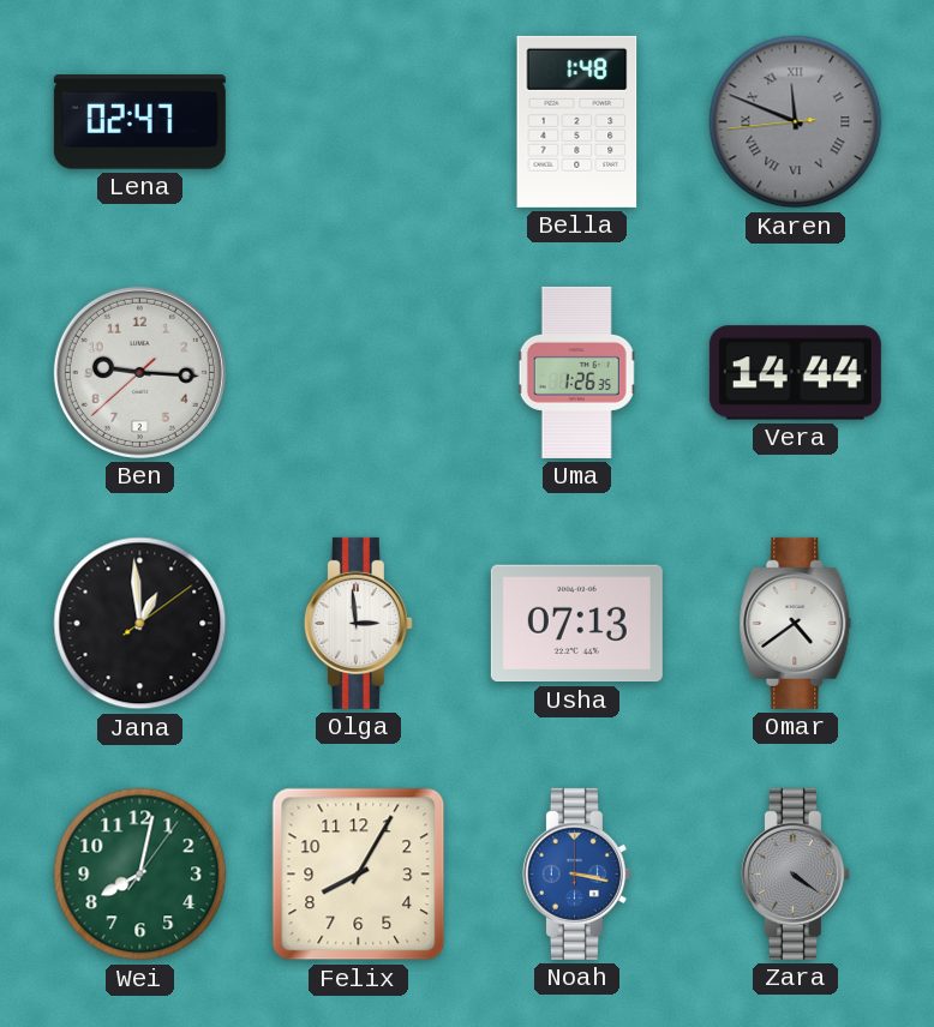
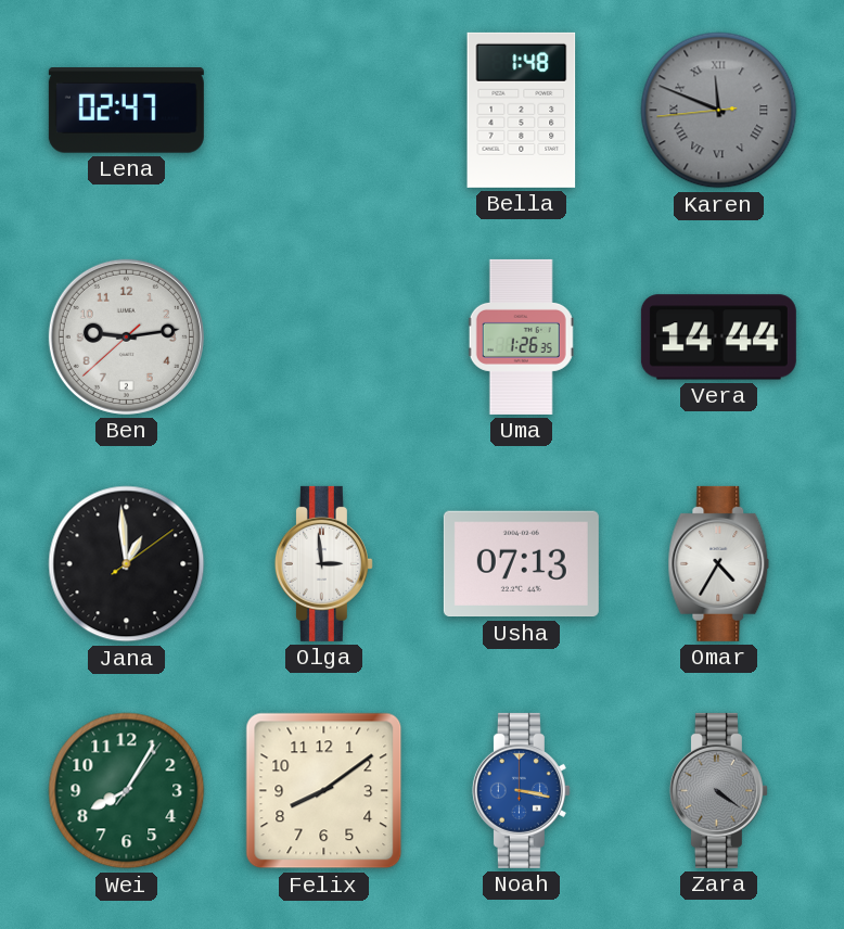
Ben: 9:15 -> 9:13 (126, 336)
Omar: 4:39 -> 4:35 (719, 563)
Wei: 8:02 -> 8:05 (127, 791)
Felix: 8:05 -> 8:09 (324, 791)
